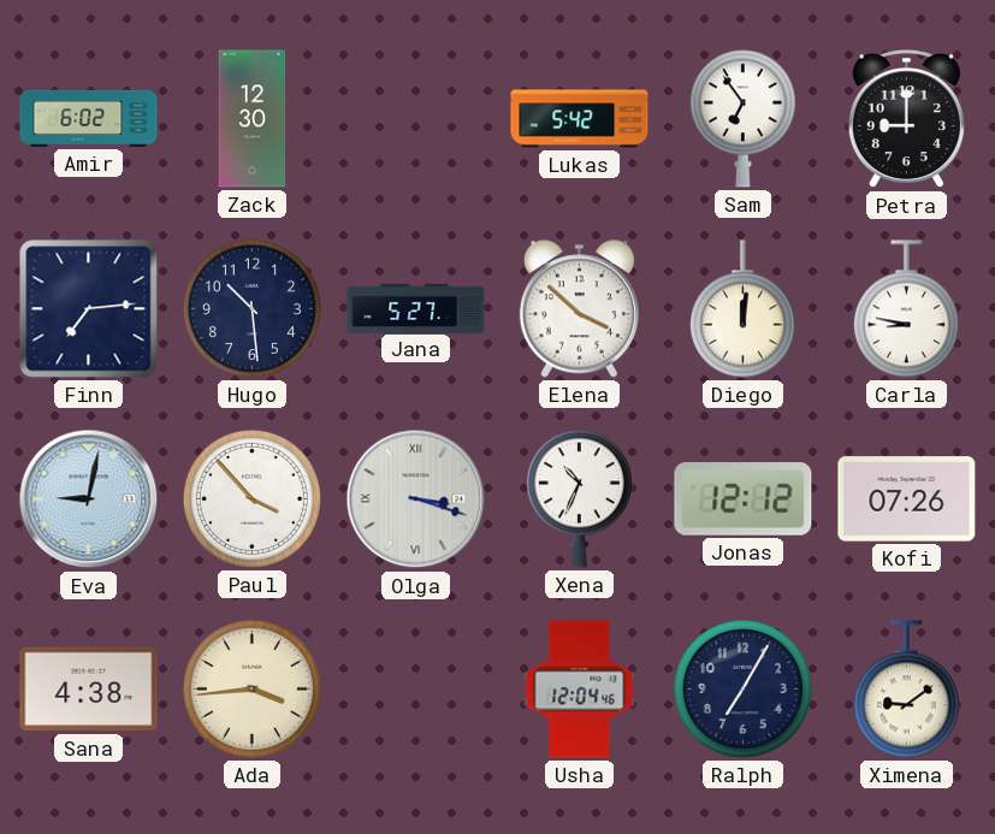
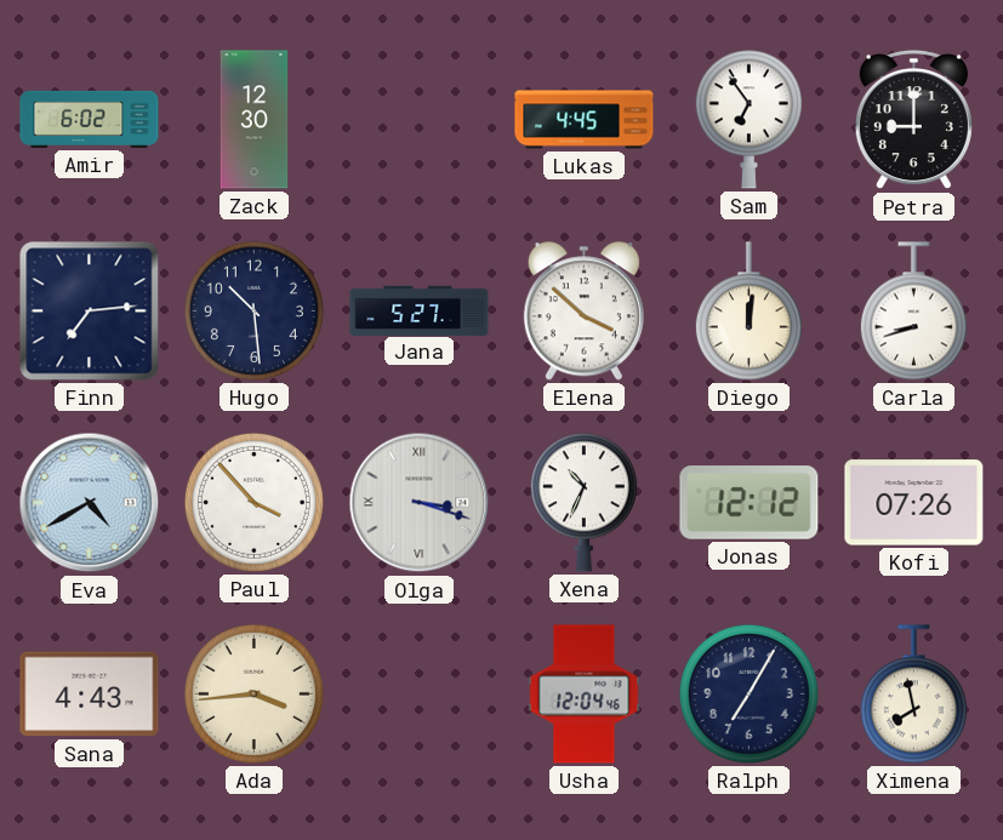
Lukas: 5:42 -> 4:45 (585, 120)
Carla: 8:47 -> 8:42 (913, 312)
Eva: 9:02 -> 4:40 (90, 503)
Sana: 4:38 -> 4:43 (90, 695)
Ximena: 9:09 -> 7:58 (913, 695)
